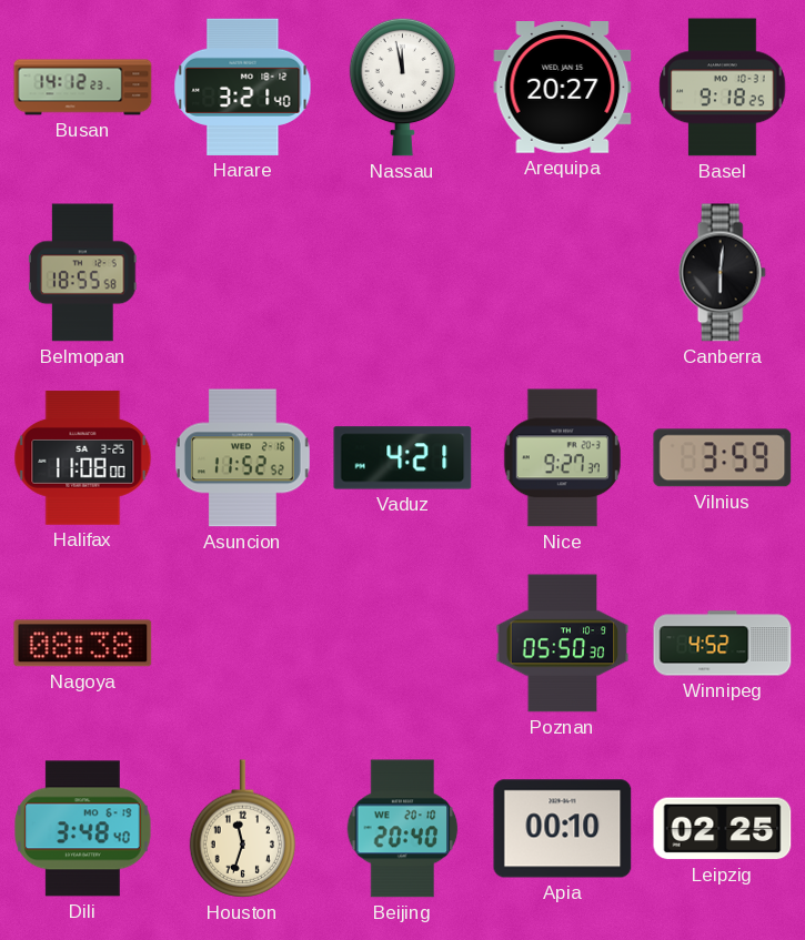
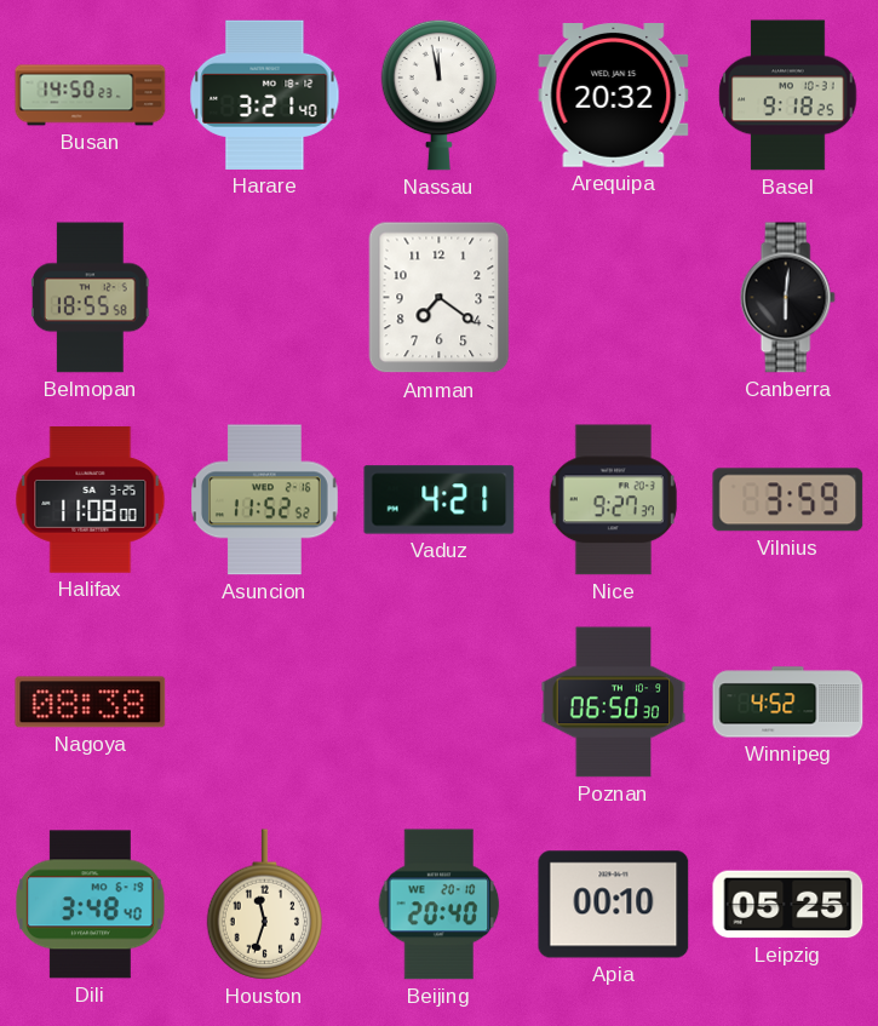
Busan: 14:12 -> 14:50 (91, 96)
Arequipa: 20:27 -> 20:32 (614, 96)
Amman: none -> 7:21 (440, 298)
Poznan: 05:50 -> 06:50 (614, 703)
Leipzig: 02:25 -> 05:25 (788, 905)
